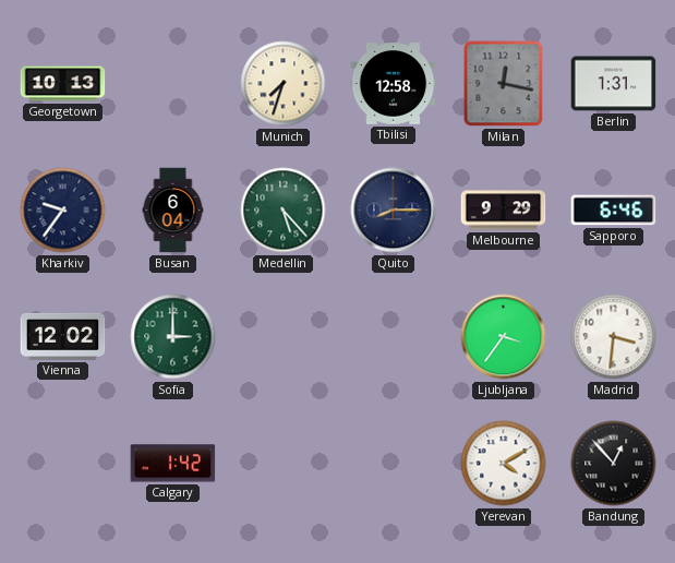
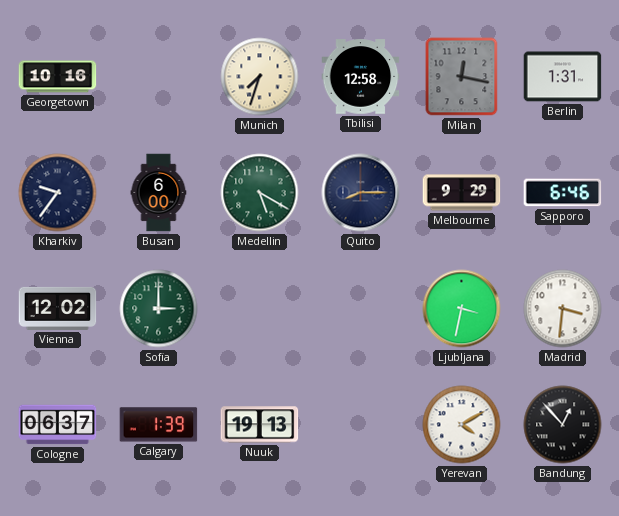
Georgetown: 10:13 -> 10:16 (58, 77)
Busan: 6:04 -> 6:00 (159, 193)
Medellin: 5:23 -> 5:20 (260, 193)
Ljubljana: 3:36 -> 3:32 (462, 309)
Cologne: none -> 06:37 (58, 425)
Calgary: 1:42 -> 1:39 (159, 425)
Nuuk: none -> 19:13 (260, 425)
